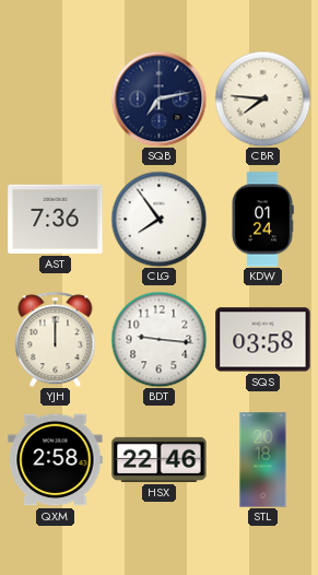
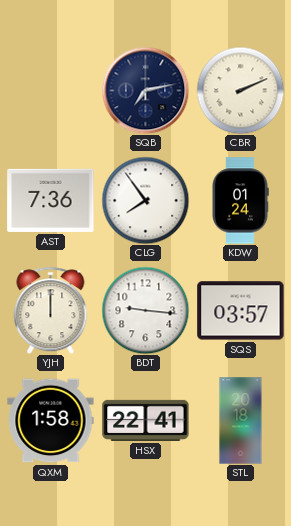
CBR: 7:46 -> 2:11 (240, 90)
SQS: 03:58 -> 03:57 (241, 311)
QXM: 2:58 -> 1:58 (51, 421)
HSX: 22:46 -> 22:41 (146, 420)
